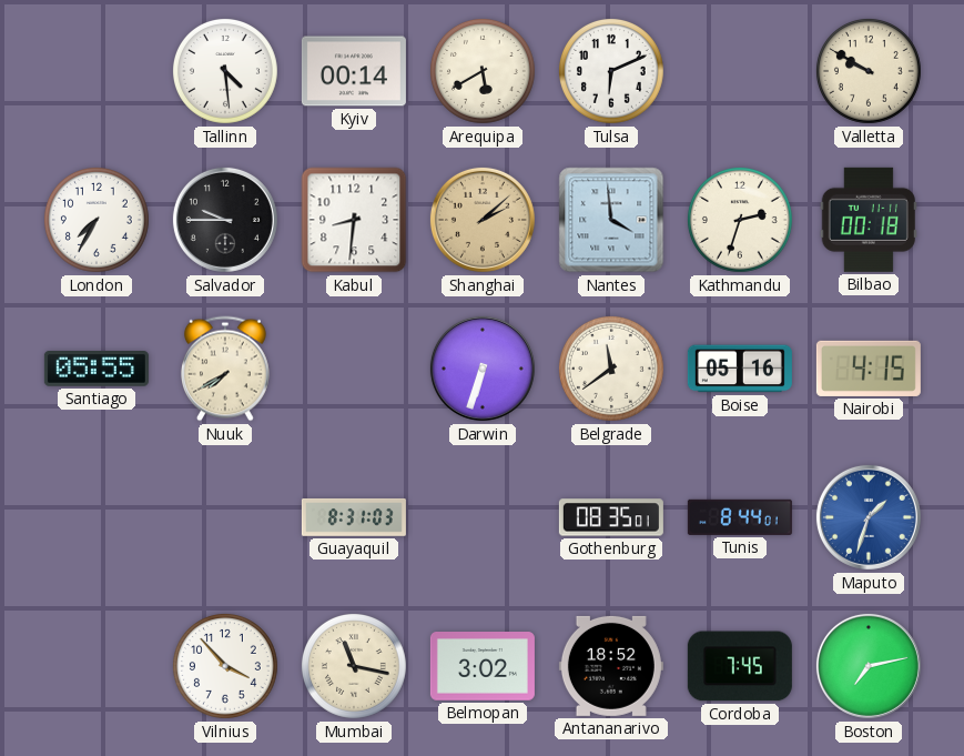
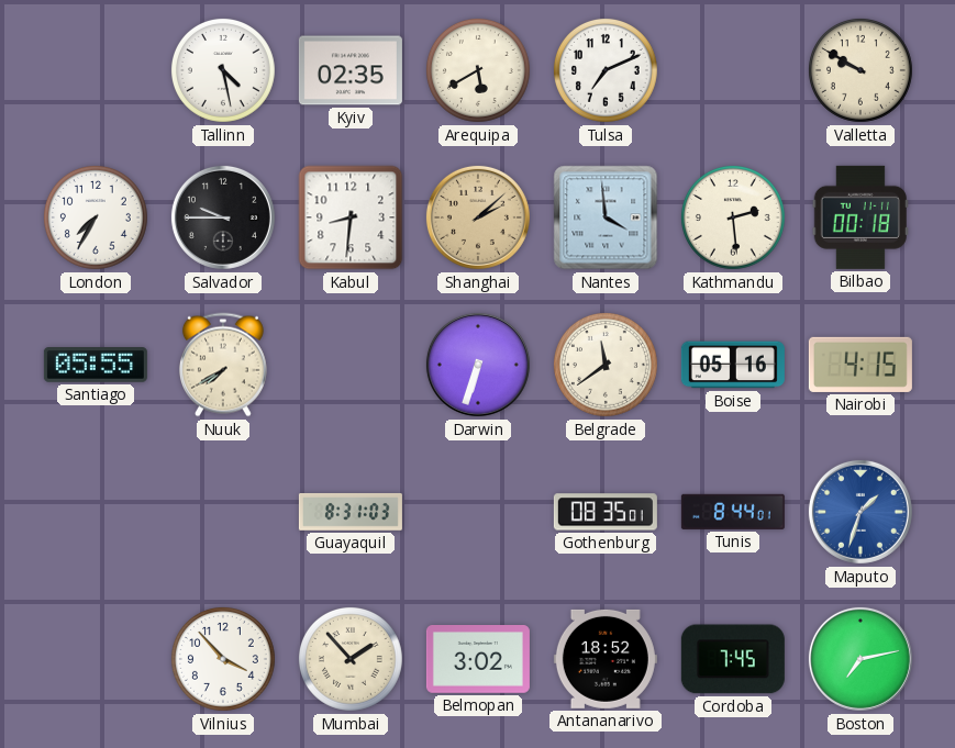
Tallinn: 4:29 -> 4:28 (223, 70)
Kyiv: 00:14 -> 02:35 (351, 70)
Tulsa: 6:11 -> 7:11 (606, 70)
Kathmandu: 2:33 -> 2:29 (733, 217)
Mumbai: 11:17 -> 1:53 (351, 659)
